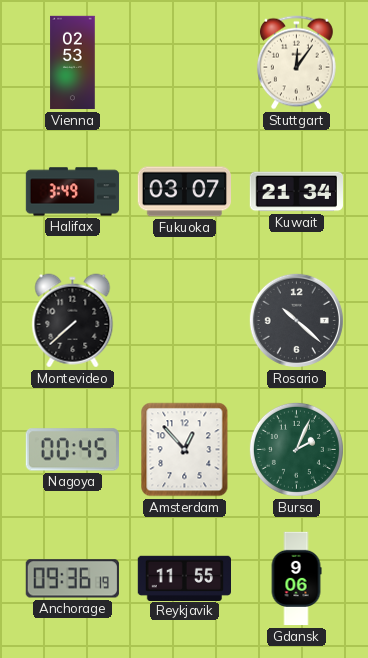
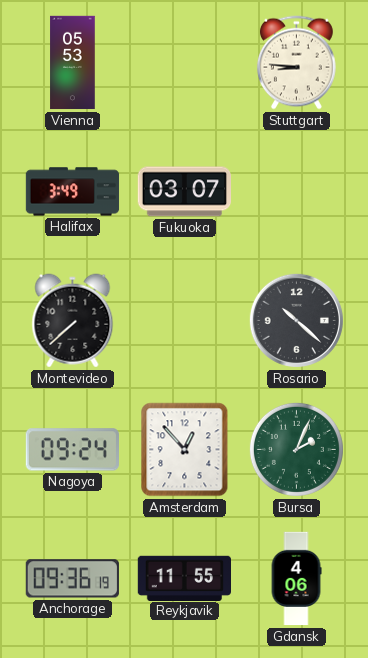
Vienna: 02:53 -> 05:53 (73, 63)
Stuttgart: 12:06 -> 8:46 (296, 63)
Kuwait: 21:34 -> none (296, 192)
Nagoya: 00:45 -> 09:24 (72, 450)
Gdansk: 9:06 -> 4:06 (296, 579)
